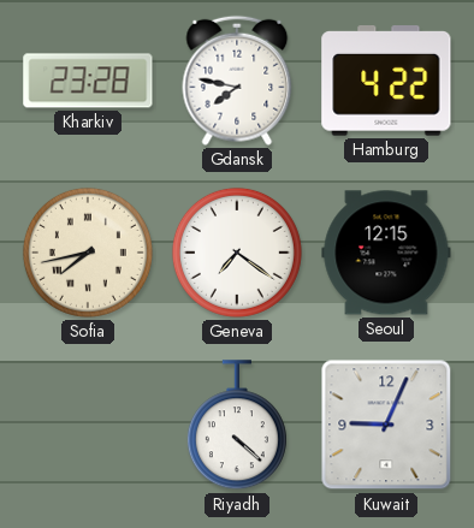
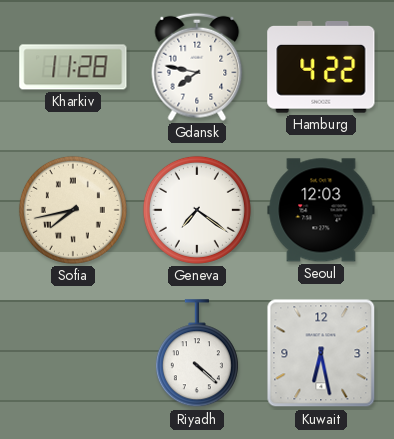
Kharkiv: 23:28 -> 11:28 (73, 67)
Seoul: 12:15 -> 12:03 (321, 210)
Kuwait: 9:04 -> 6:28 (321, 353)
